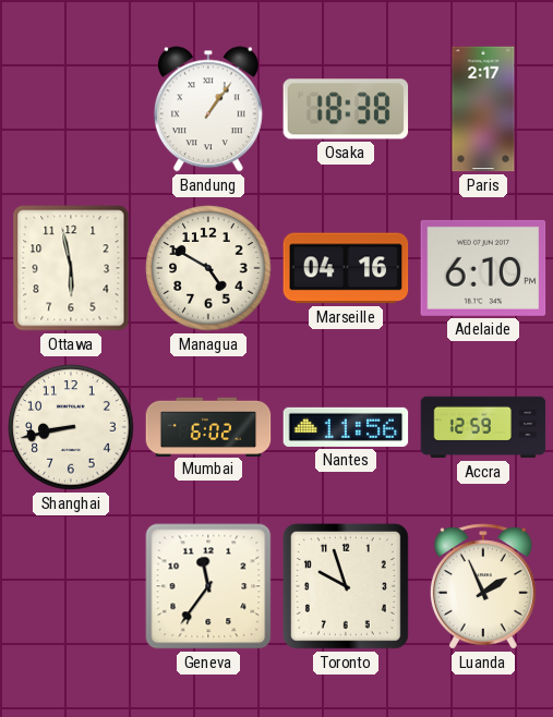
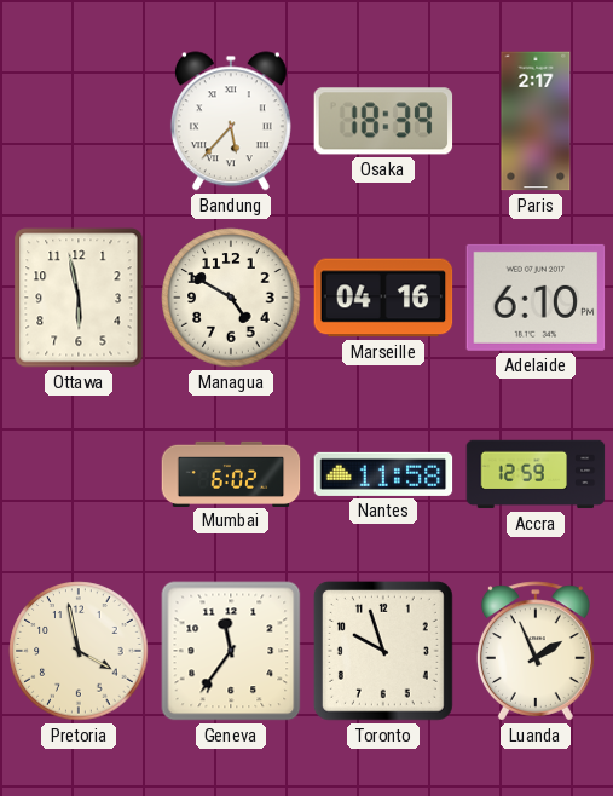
Bandung: 1:06 -> 5:37 (231, 121)
Osaka: 18:38 -> 18:39 (383, 121)
Shanghai: 8:43 -> none (71, 427)
Nantes: 11:56 -> 11:58 (383, 474)
Pretoria: none -> 3:58 (79, 651)
